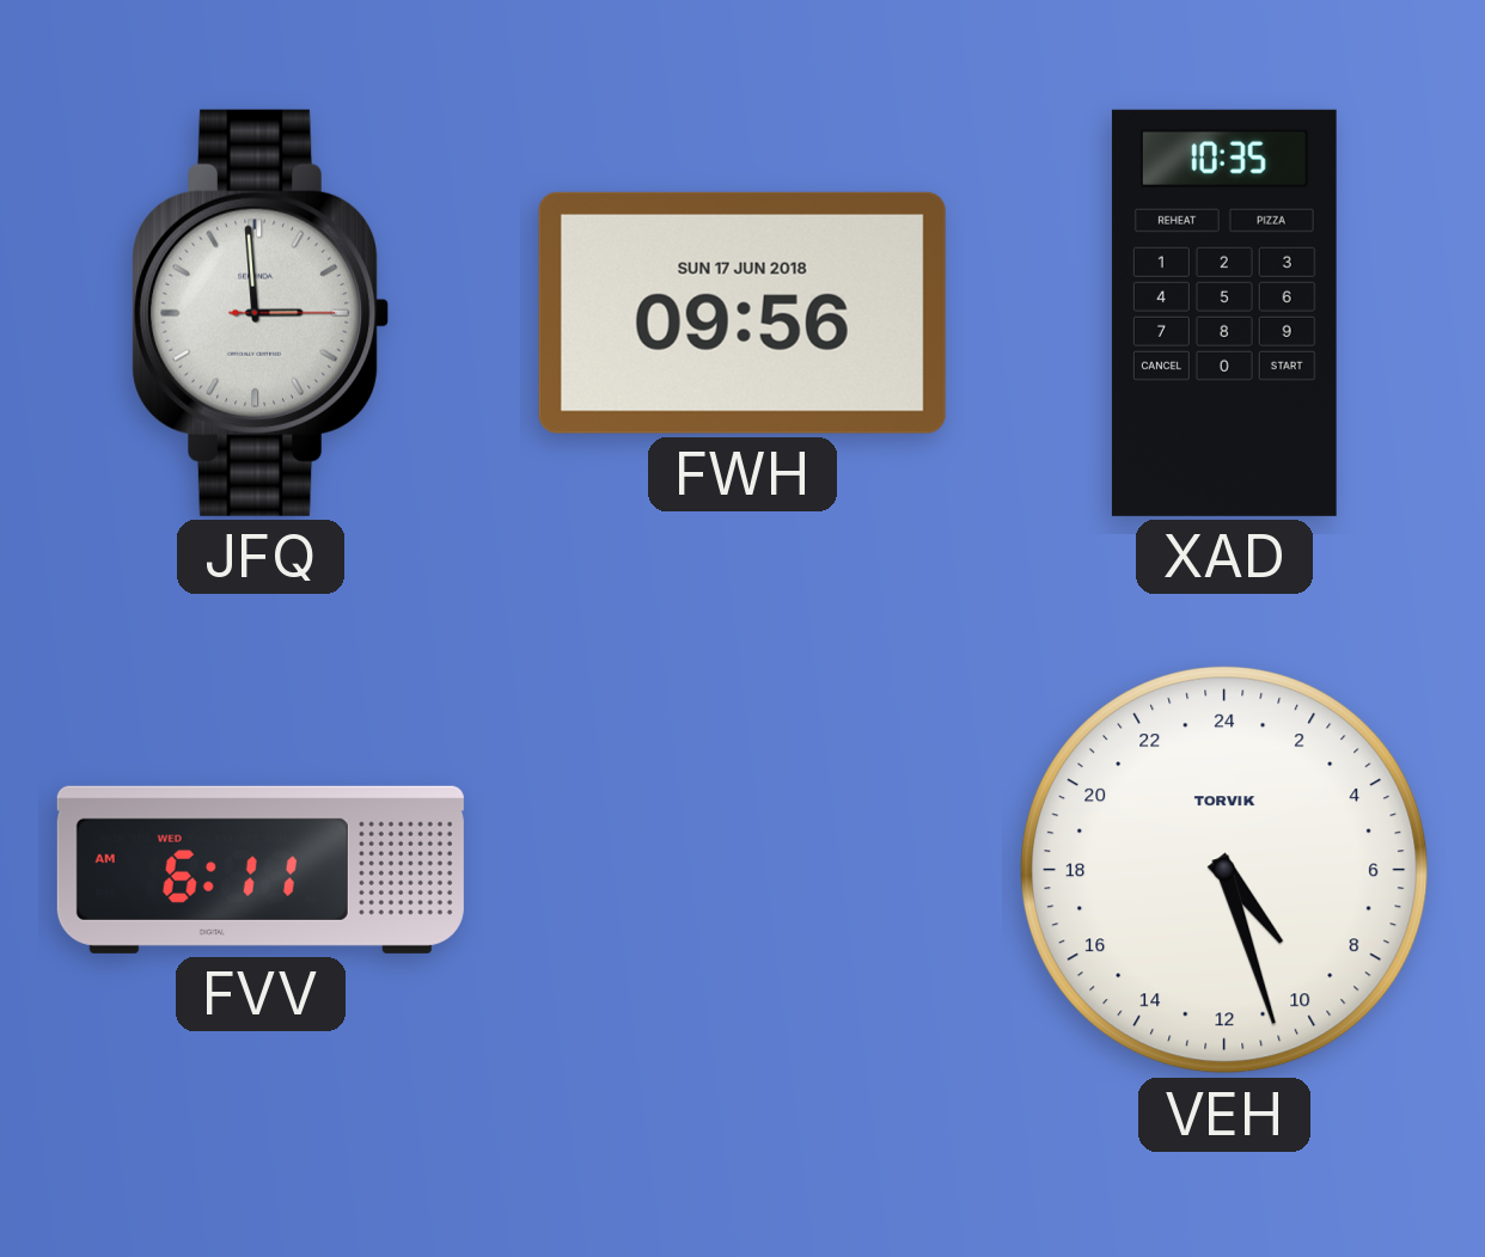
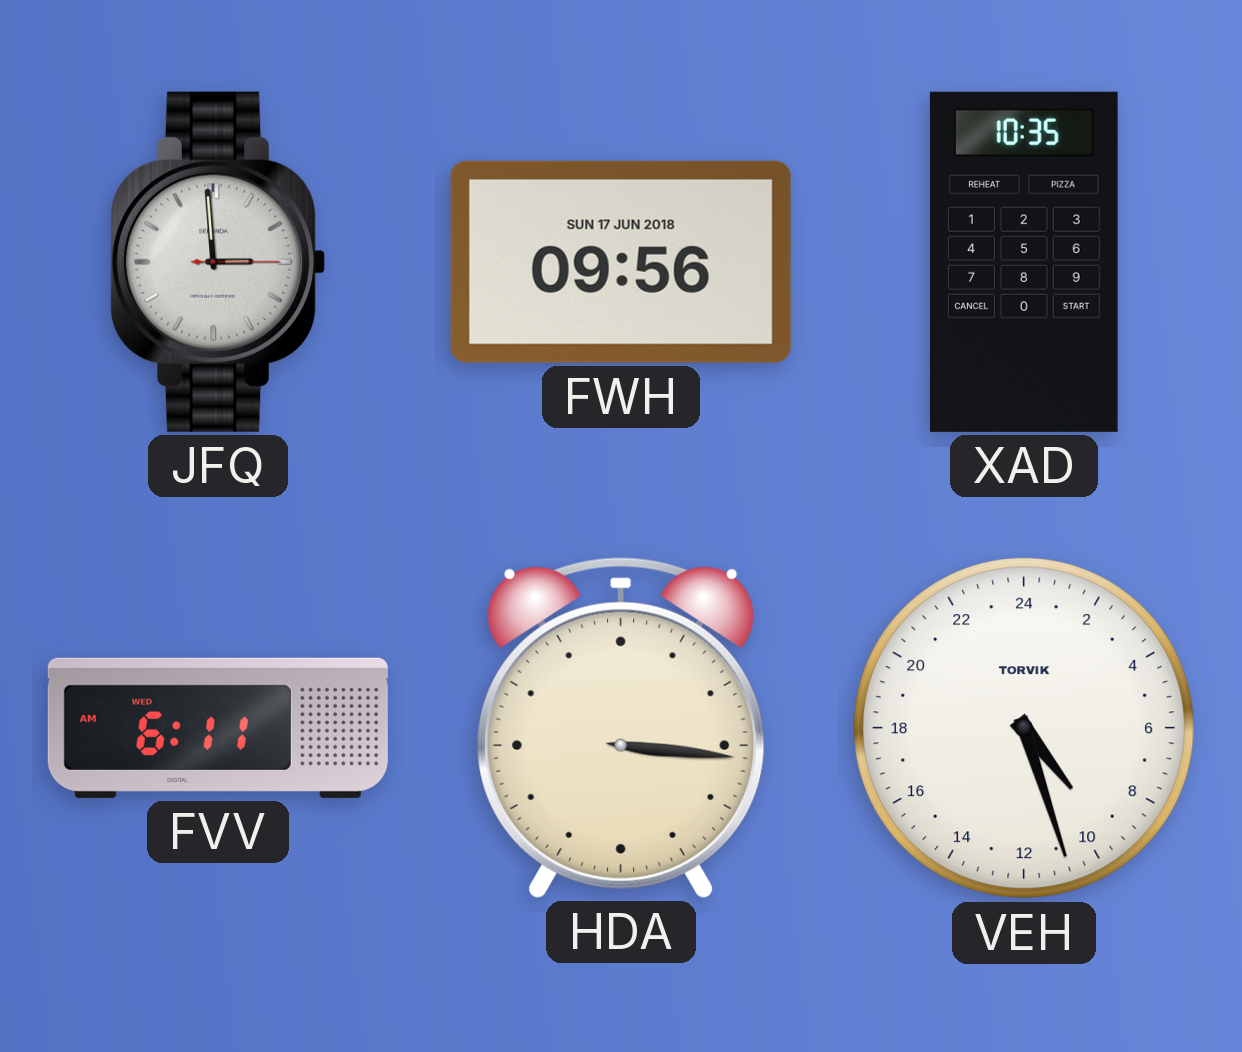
HDA: none -> 3:16 (621, 727)
